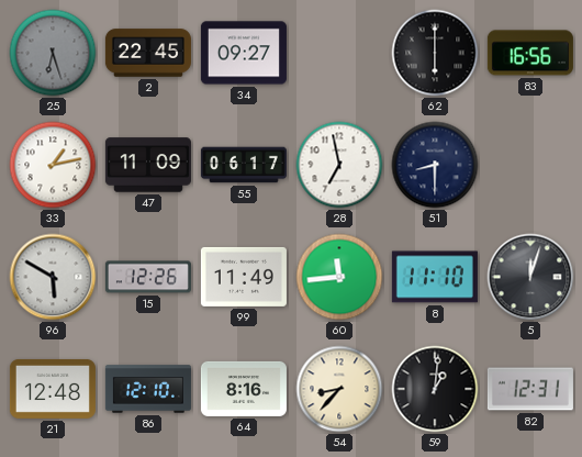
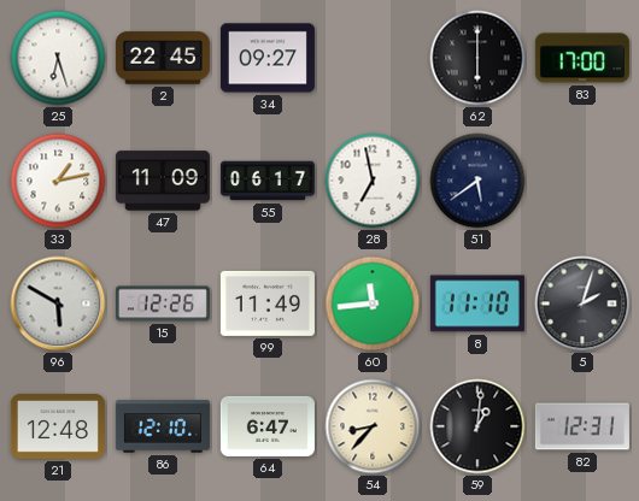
25 dial: grey -> white (58, 58)
83: 16:56 -> 17:00 (582, 58)
51: 8:30 -> 5:39 (477, 181)
5: 12:03 -> 2:03 (582, 303)
64: 8:16 -> 6:47 (268, 426)
